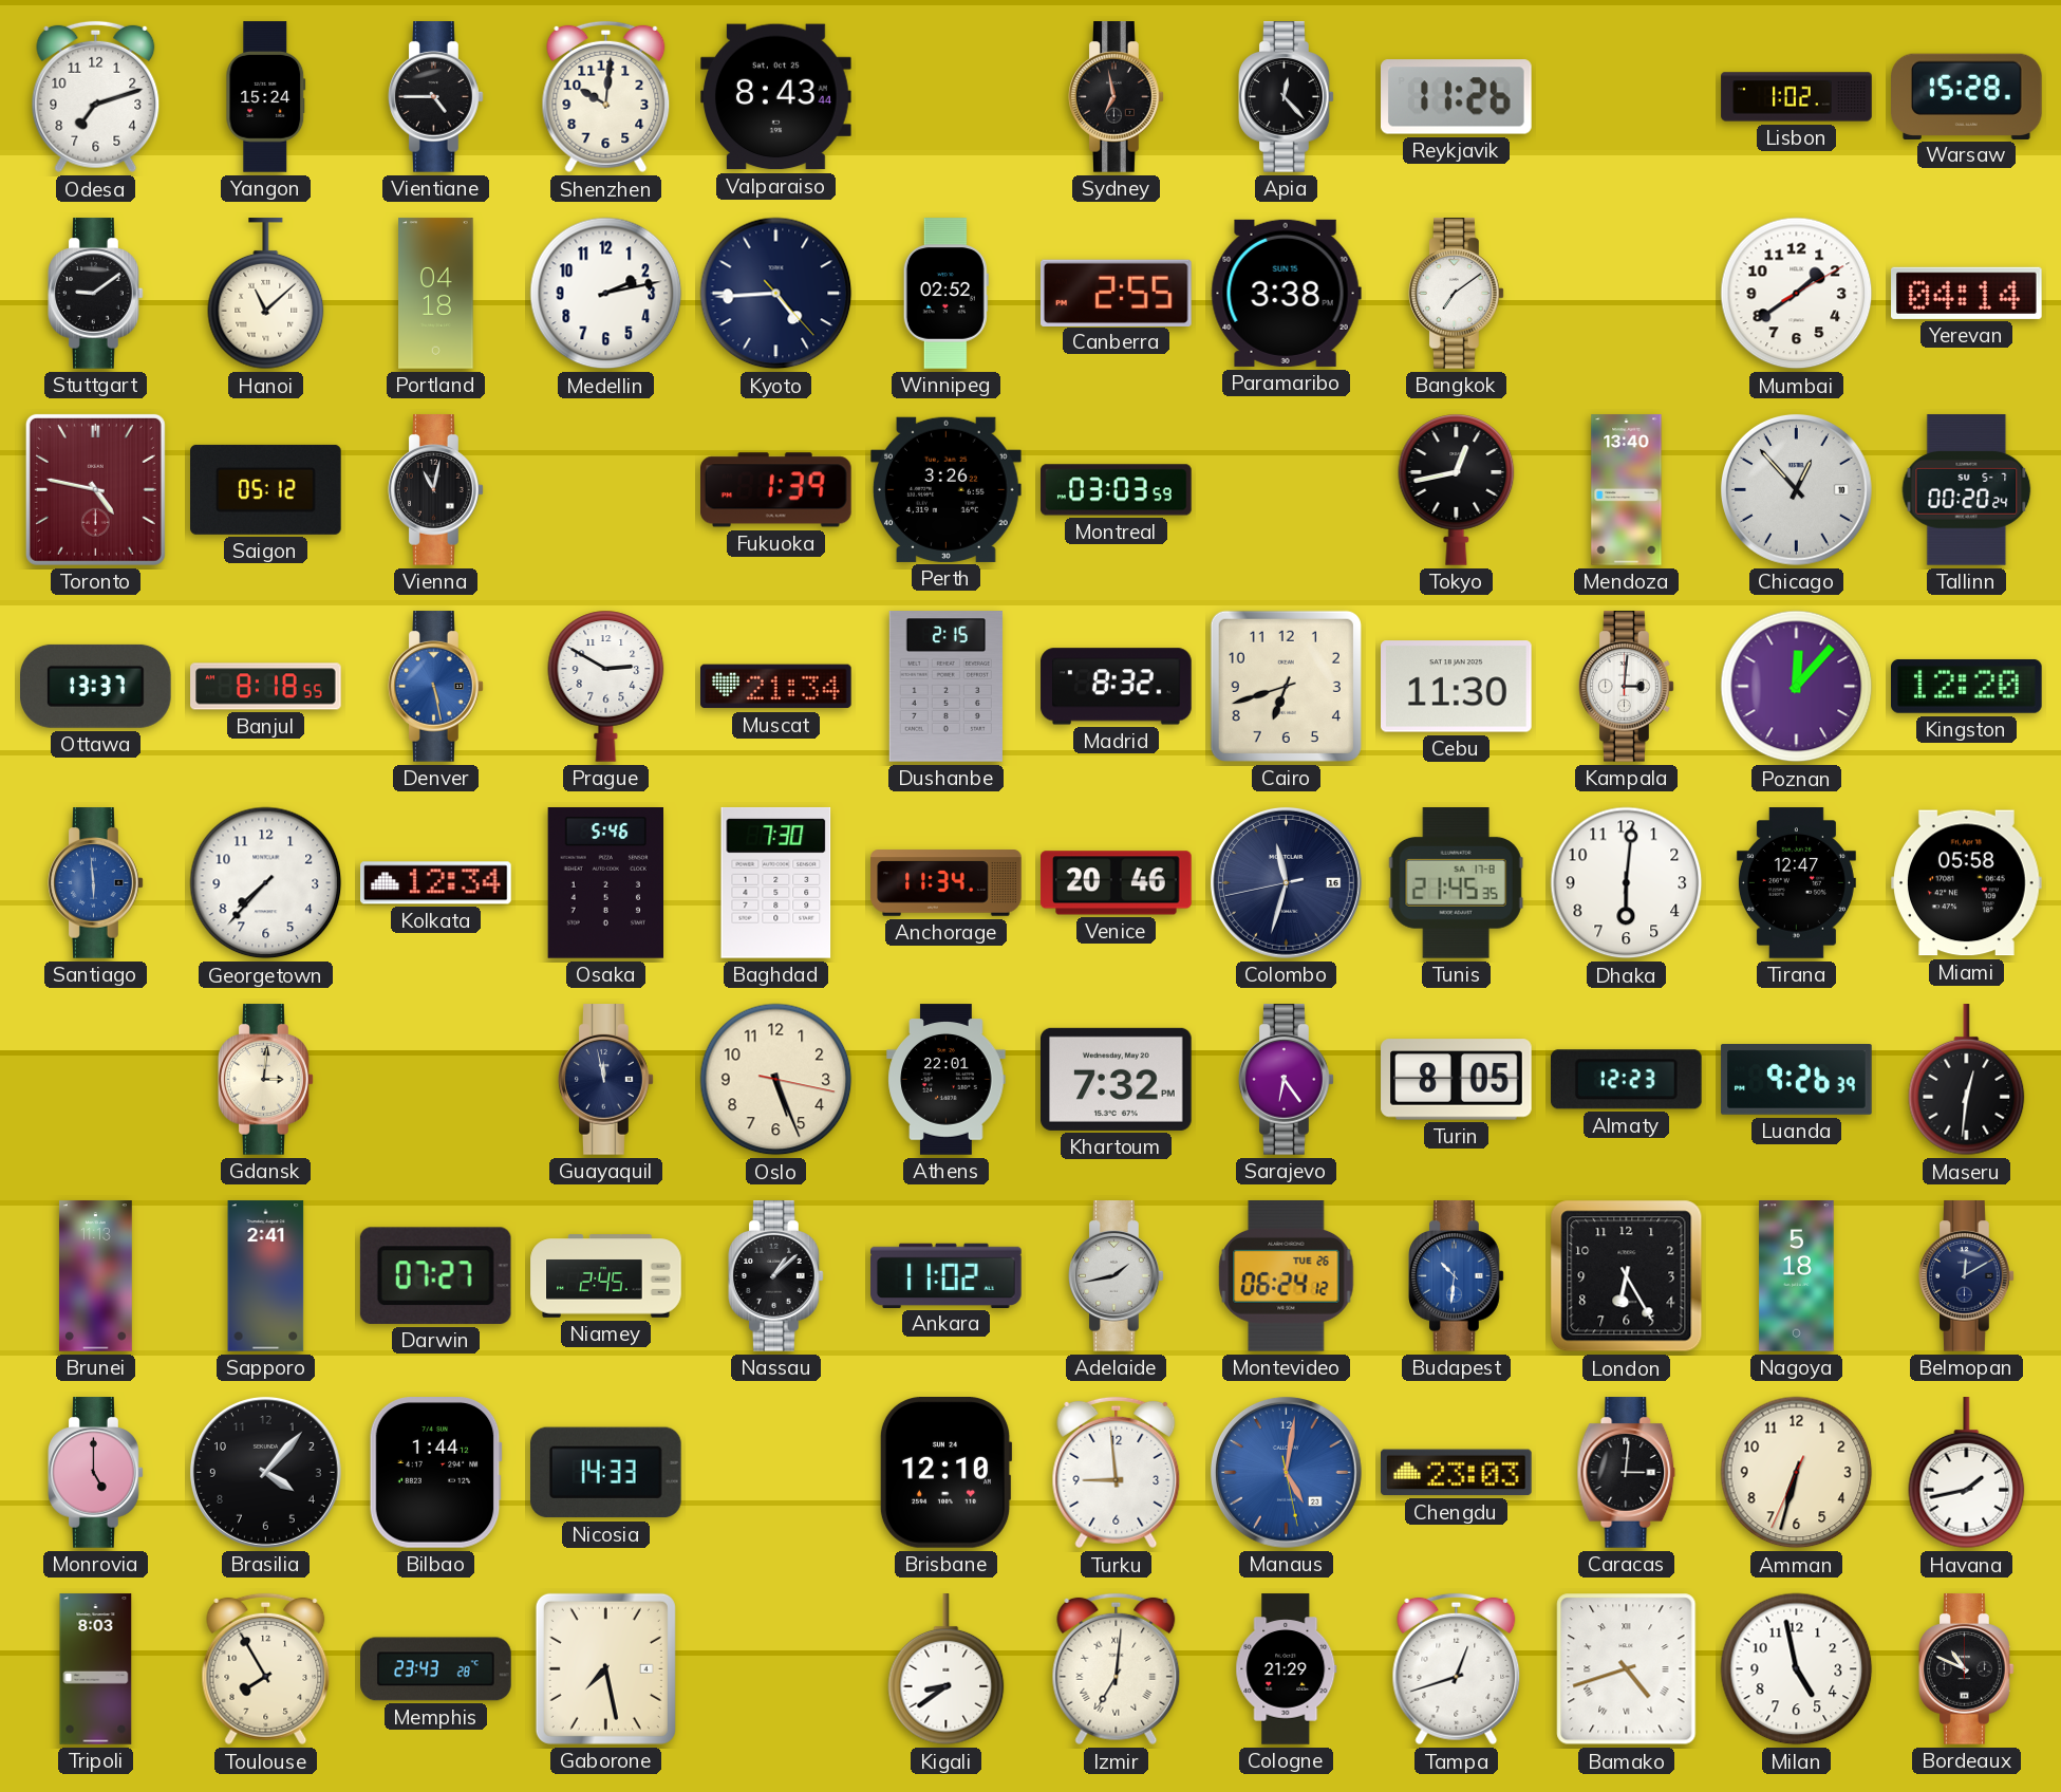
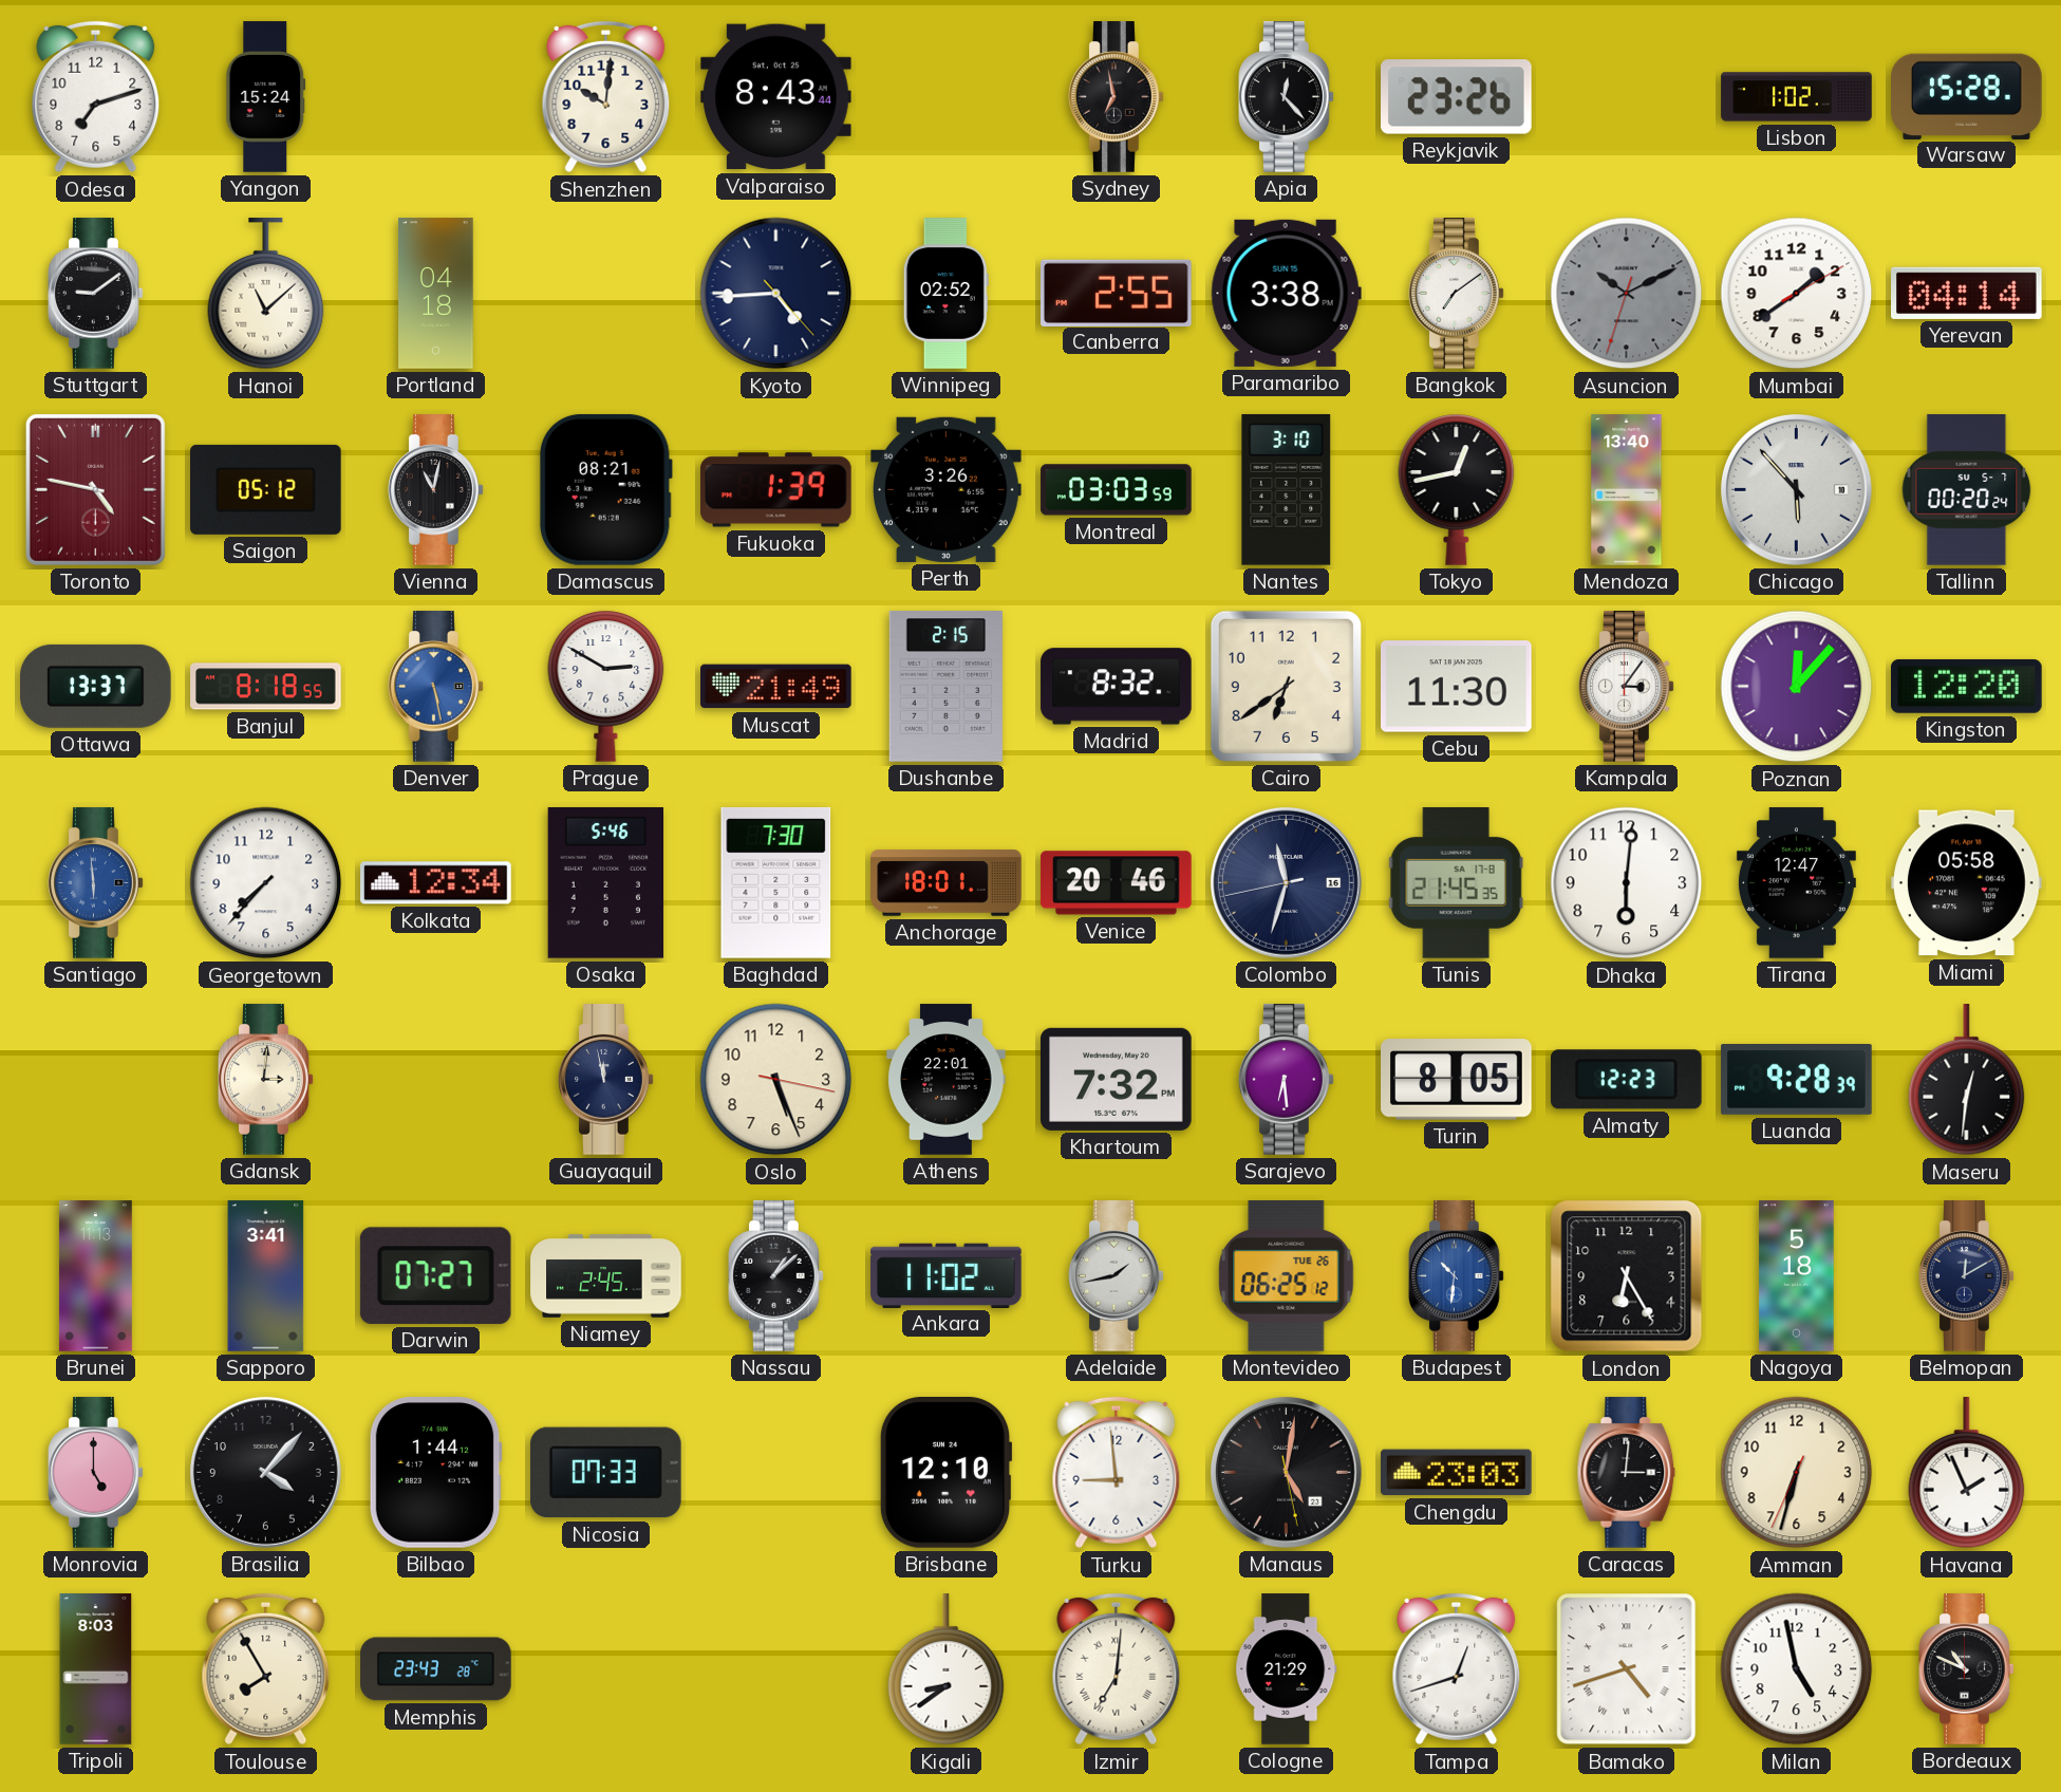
Vientiane: 4:45 -> none (436, 97)
Reykjavik: 11:26 -> 23:26 (1457, 97)
Medellin: 2:13 -> none (606, 294)
Asuncion: none -> 10:10 (1627, 294)
Damascus: none -> 08:21 (605, 489)
Nantes: none -> 3:10 (1287, 490)
Chicago: 12:53 -> 5:53 (1796, 489)
Muscat: 21:34 -> 21:49 (776, 687)
Cairo: 6:42 -> 6:39 (1286, 686)
Kampala: 3:01 -> 3:06 (1627, 687)
Anchorage: 11:34 -> 18:01 (947, 883)
Sarajevo: 6:24 -> 6:29 (1287, 1080)
Luanda: 9:26 -> 9:28 (1797, 1080)
Sapporo: 2:41 -> 3:41 (266, 1276)
Montevideo: 06:24 -> 06:25 (1287, 1276)
Nicosia: 14:33 -> 07:33 (605, 1473)
Manaus dial: blue -> black (1286, 1472)
Havana: 1:43 -> 1:56 (1967, 1473)
Gaborone: 7:28 -> none (605, 1668)
